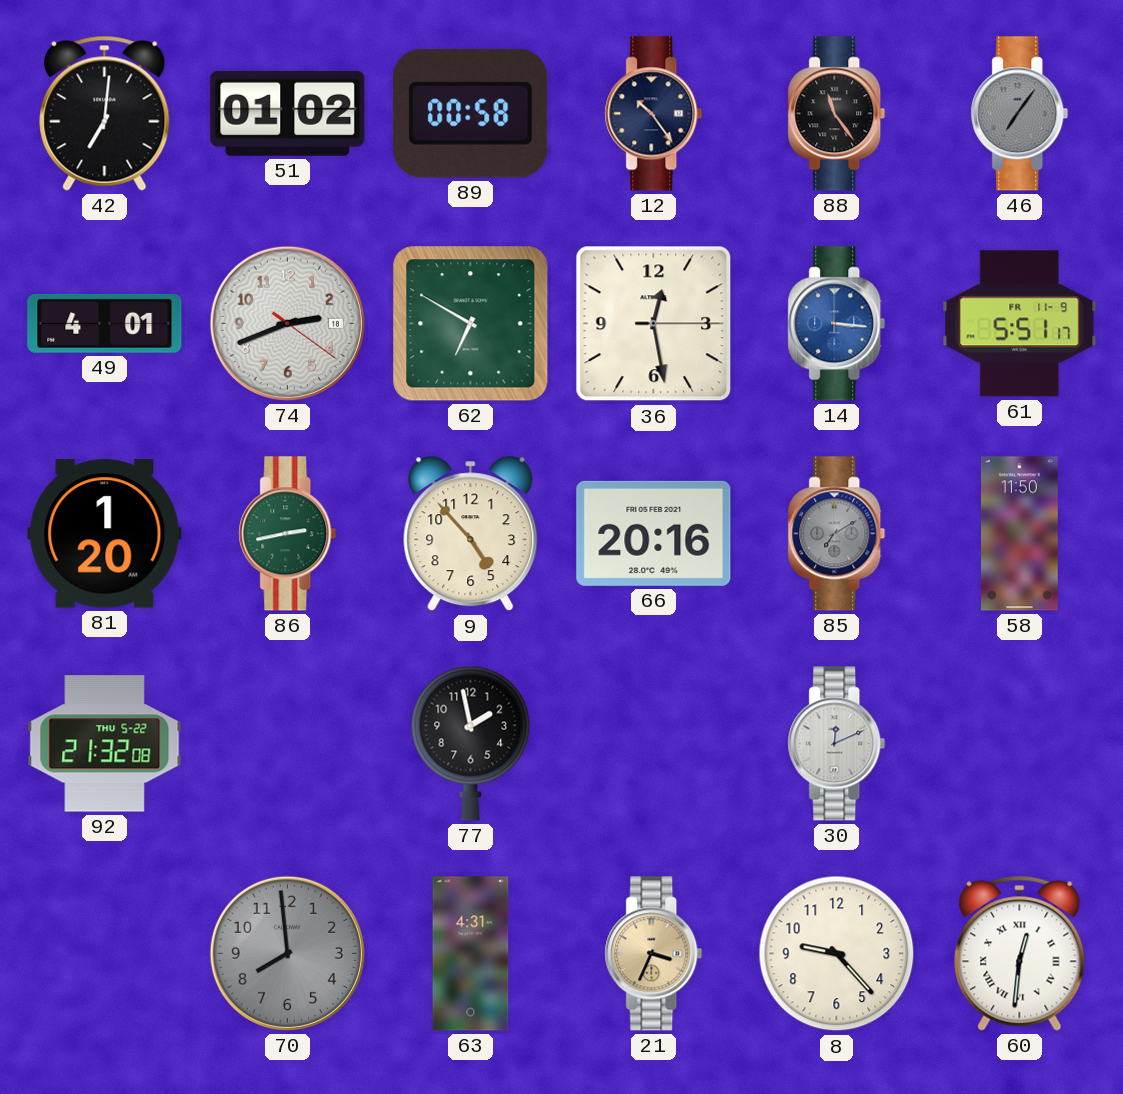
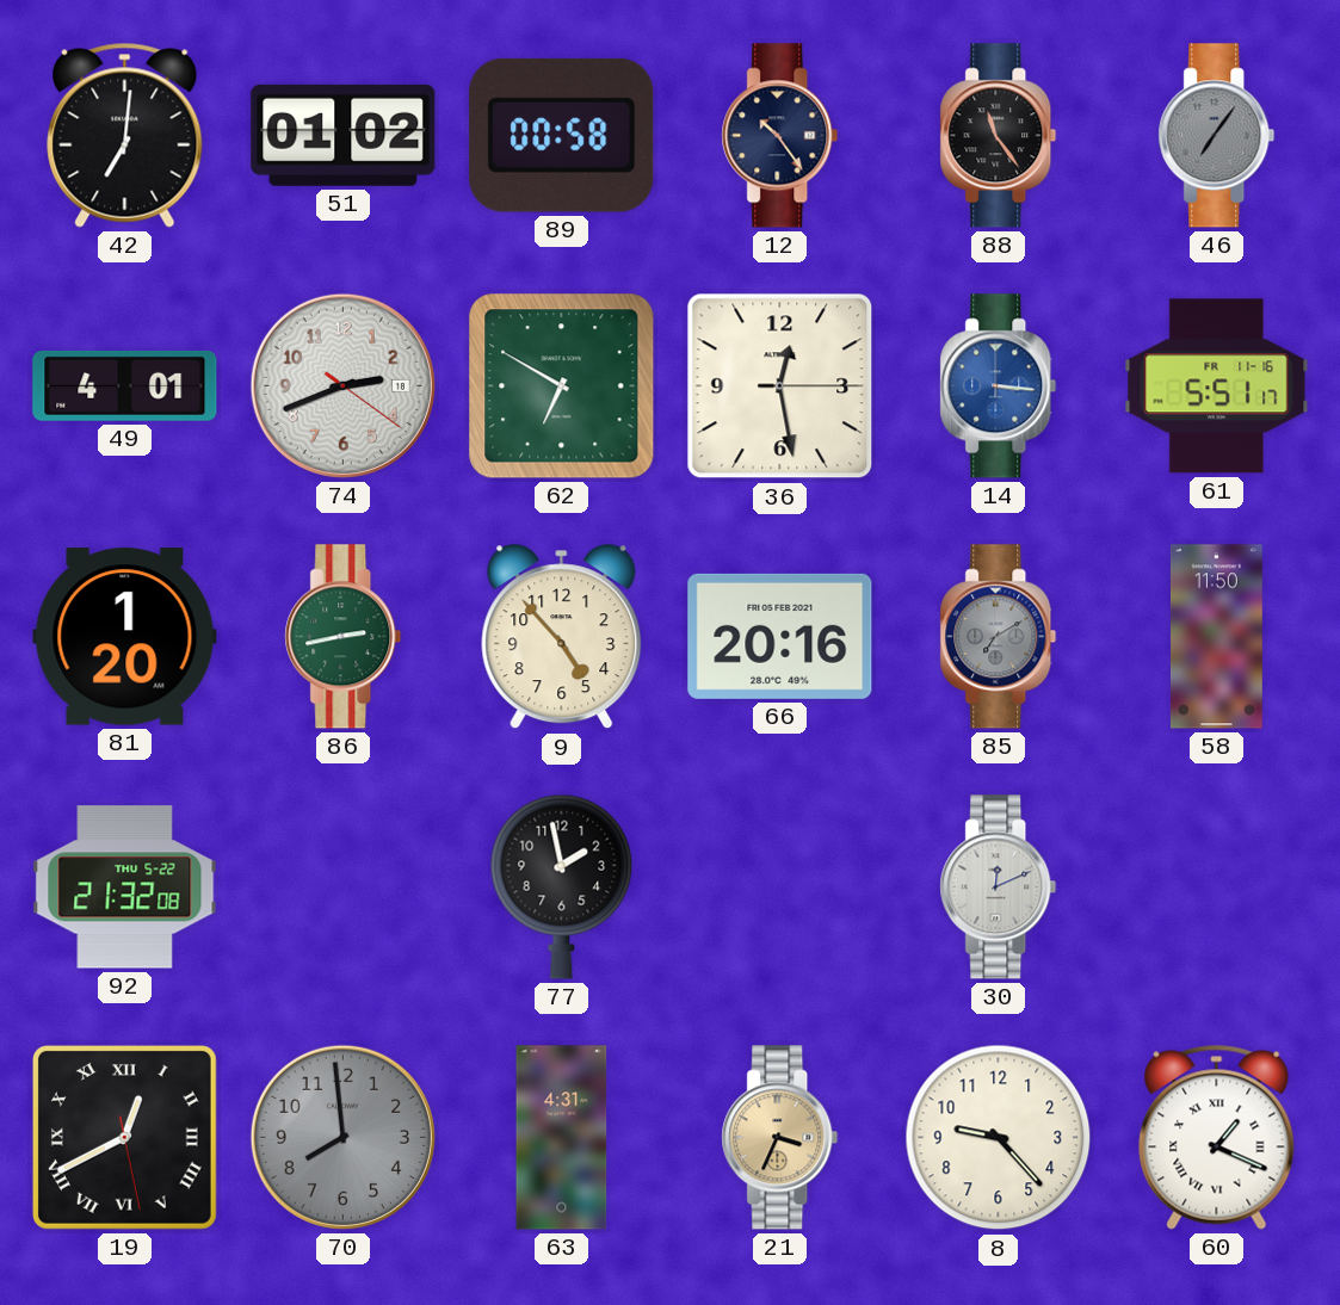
61 date: FR 11-9 -> FR 11-16 (1217, 386)
19: none -> 12:40 (124, 1137)
60: 12:31 -> 1:19 (1217, 1137)
